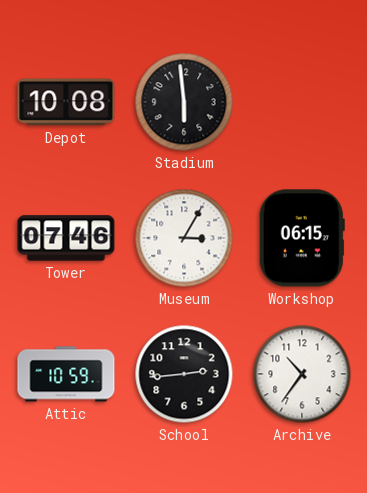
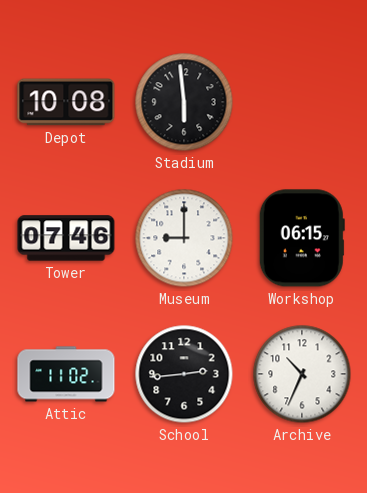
Museum: 3:05 -> 9:00 (184, 238)
Attic: 10:59 -> 11:02 (66, 374)
Archive: 10:36 -> 10:34 (302, 374)
